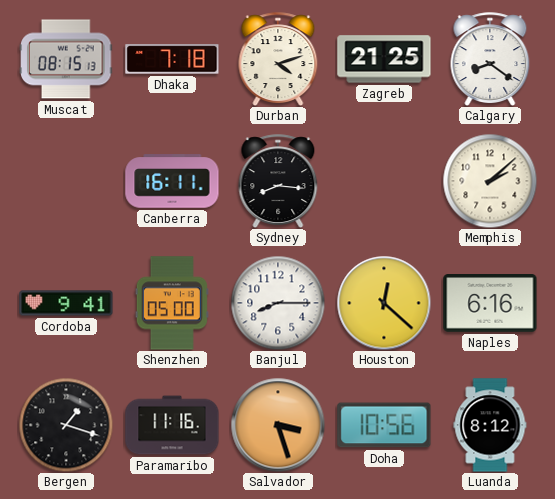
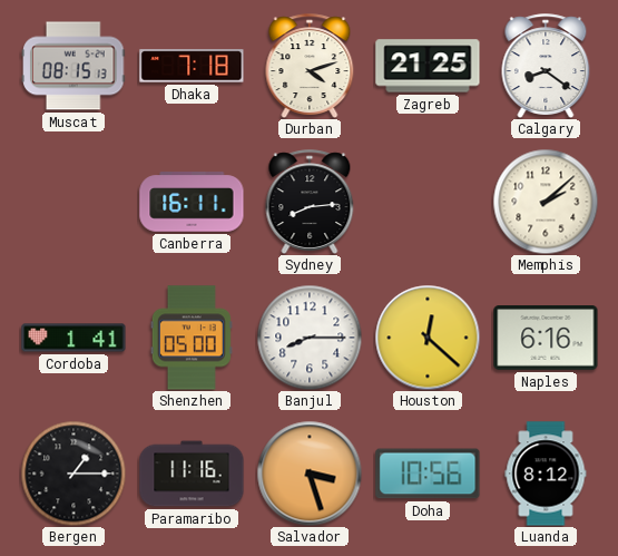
Sydney: 8:16 -> 8:14 (310, 202)
Cordoba: 9:41 -> 1:41 (73, 338)
Bergen: 1:18 -> 1:15 (73, 474)
